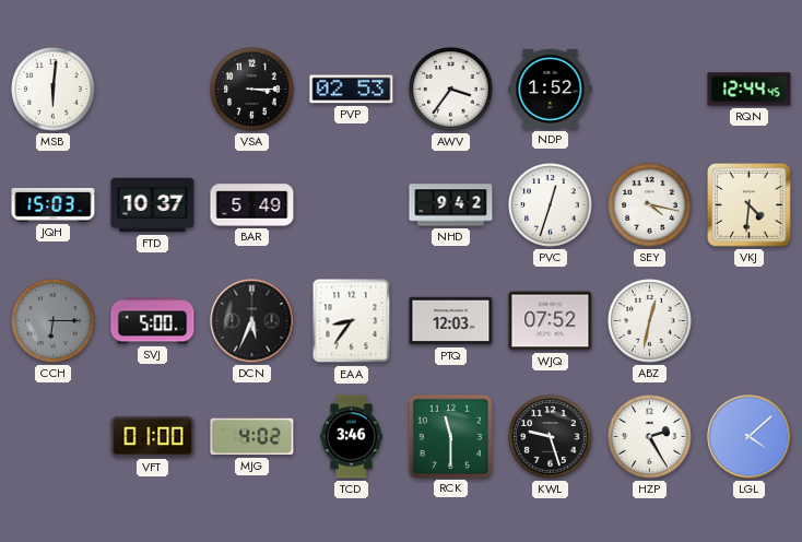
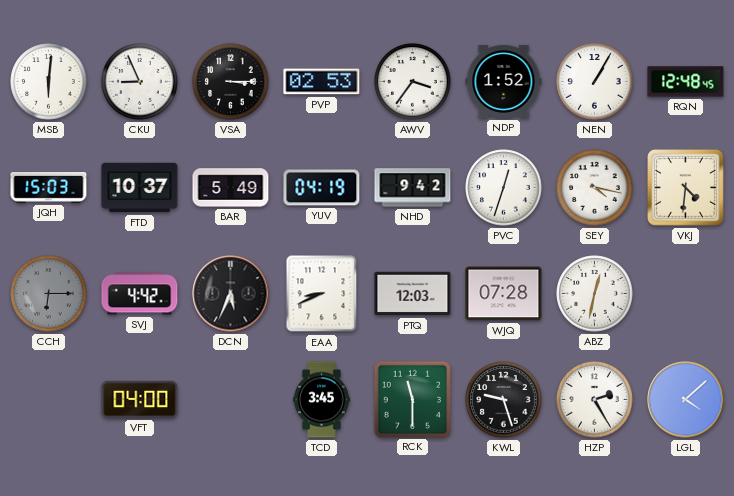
CKU: none -> 8:56 (140, 82)
NEN: none -> 1:05 (595, 82)
RQN: 12:44 -> 12:48 (686, 82)
YUV: none -> 04:19 (322, 188)
SVJ: 5:00 -> 4:42 (140, 294)
EAA: 8:36 -> 8:41 (322, 294)
WJQ: 07:52 -> 07:28 (504, 294)
VFT: 01:00 -> 04:00 (140, 399)
MJG: 4:02 -> none (252, 437)
TCD: 3:46 -> 3:45 (322, 400)
